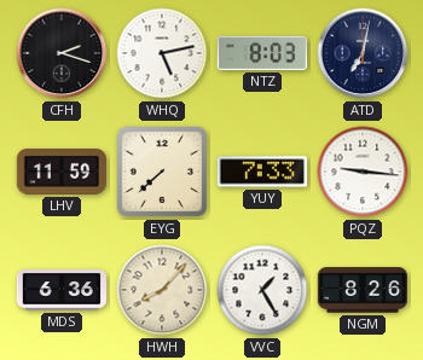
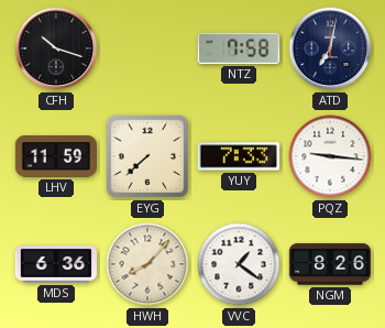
CFH: 2:18 -> 10:18 (56, 48)
WHQ: 5:13 -> none (162, 53)
NTZ: 8:03 -> 7:58 (238, 48)
VVC: 1:25 -> 1:21 (239, 264)
